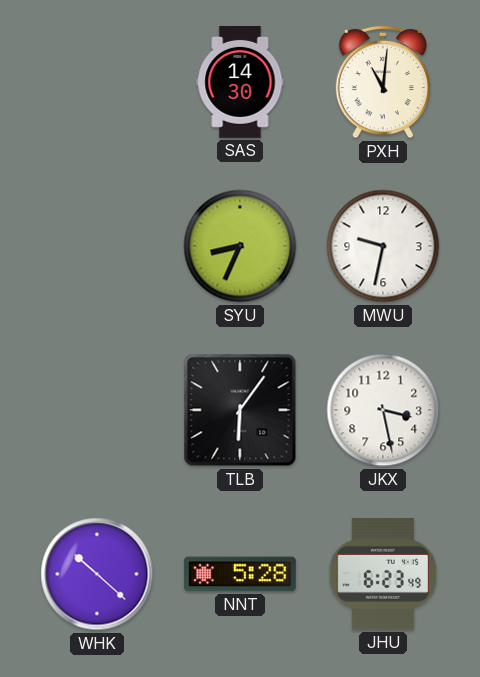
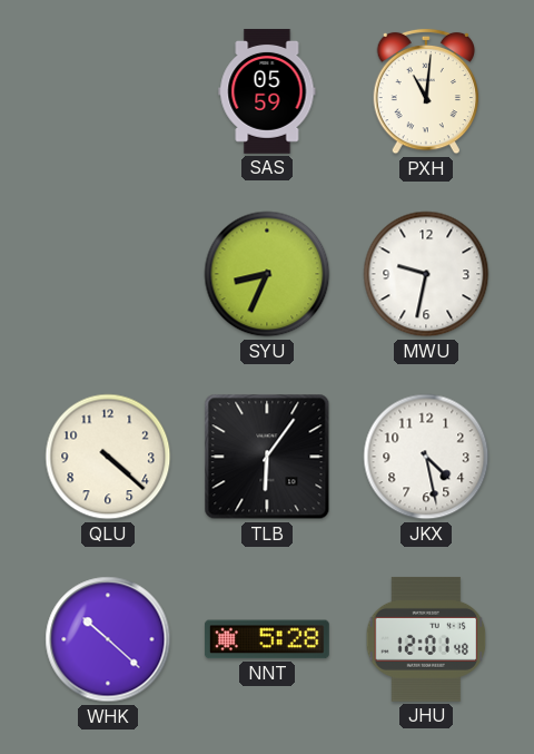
SAS: 14:30 -> 05:59 (267, 91)
QLU: none -> 4:22 (108, 457)
JKX: 3:28 -> 4:28 (426, 457)
JHU: 6:23 -> 12:01 (426, 639)
